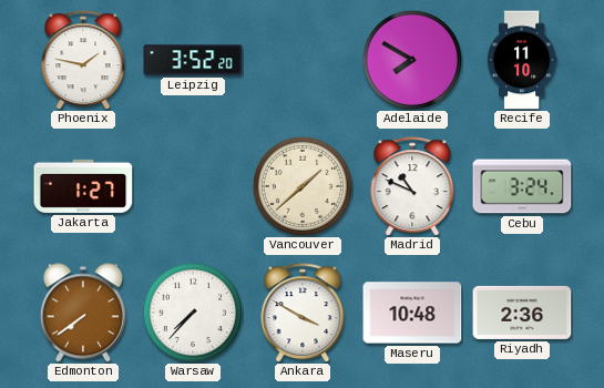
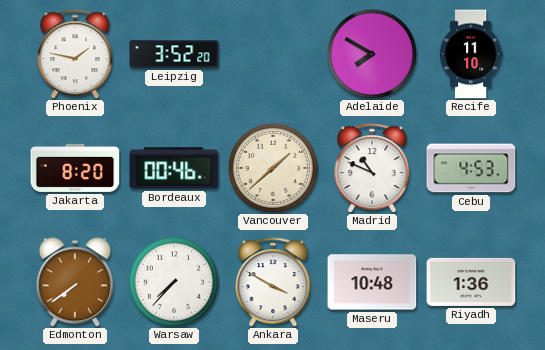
Jakarta: 1:27 -> 8:20 (75, 168)
Bordeaux: none -> 00:46 (174, 168)
Cebu: 3:24 -> 4:53 (471, 168)
Riyadh: 2:36 -> 1:36 (471, 282)
